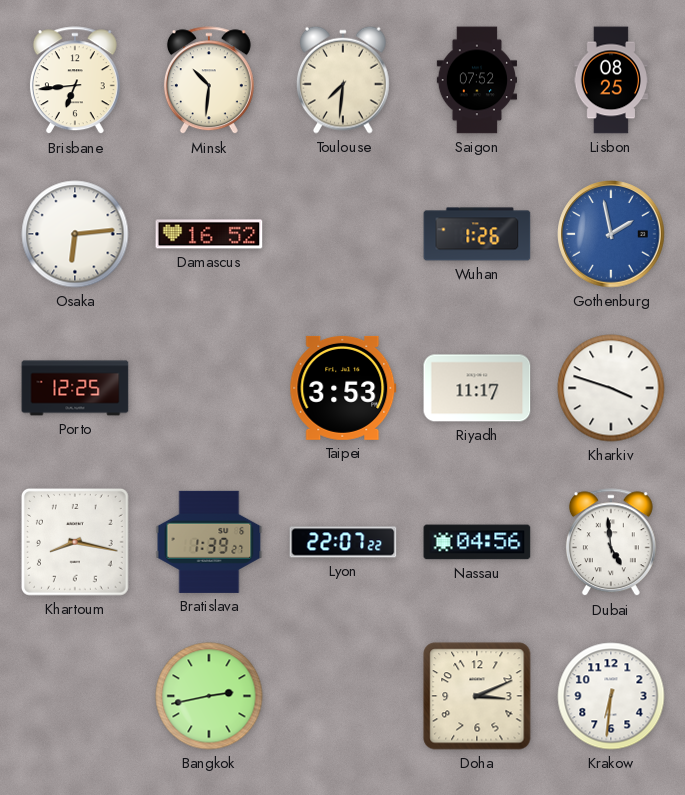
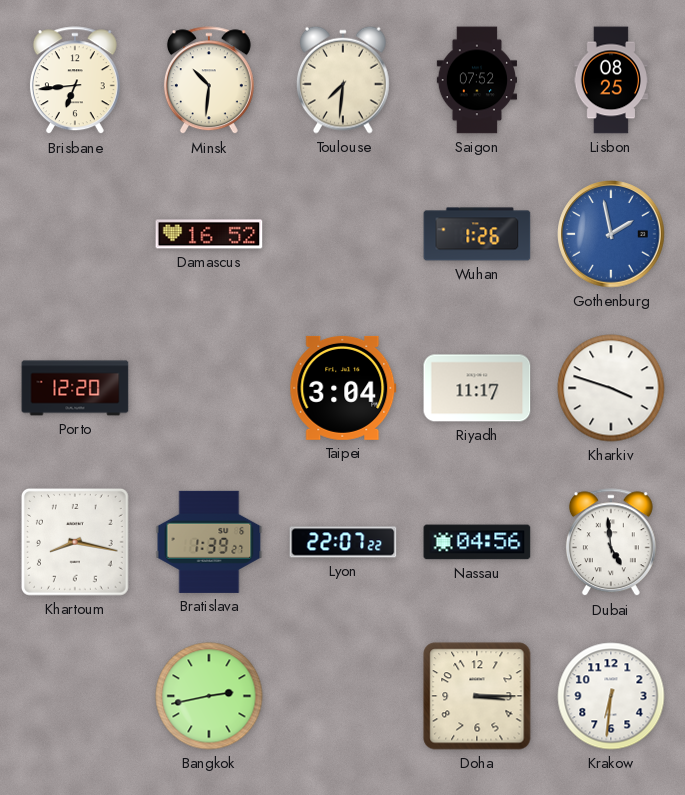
Osaka: 6:14 -> none (75, 234)
Porto: 12:25 -> 12:20 (75, 388)
Taipei: 3:53 -> 3:04 (343, 388)
Doha: 3:11 -> 3:15 (477, 696)
